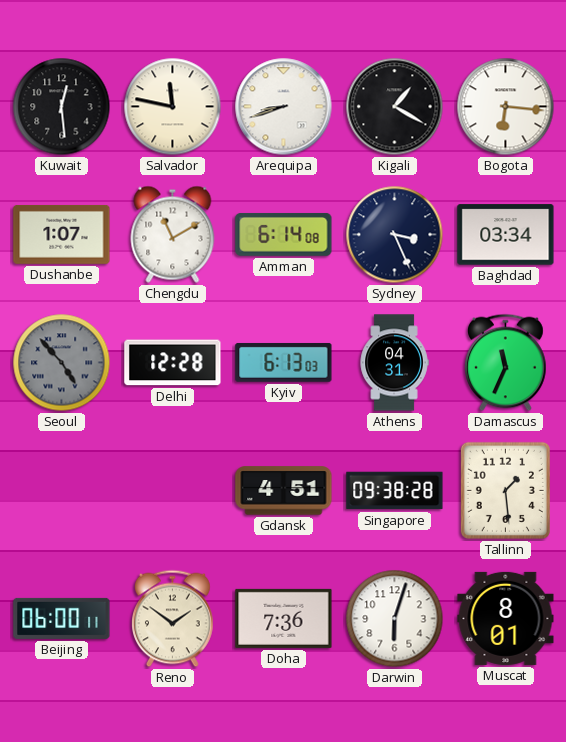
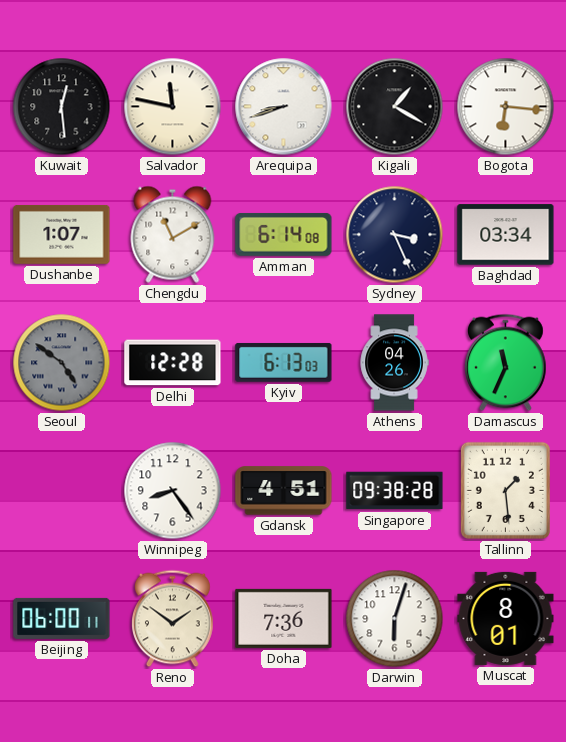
Seoul: 4:53 -> 4:51 (62, 363)
Athens: 04:31 -> 04:26 (394, 363)
Winnipeg: none -> 8:24 (173, 491)
